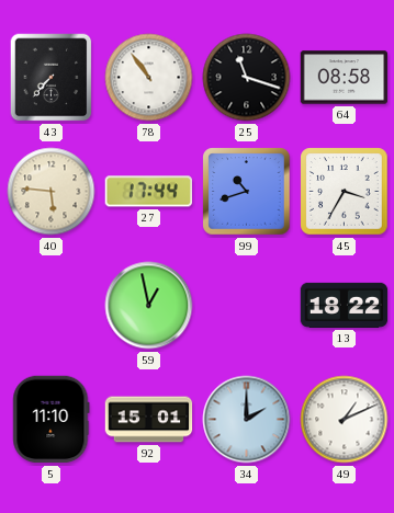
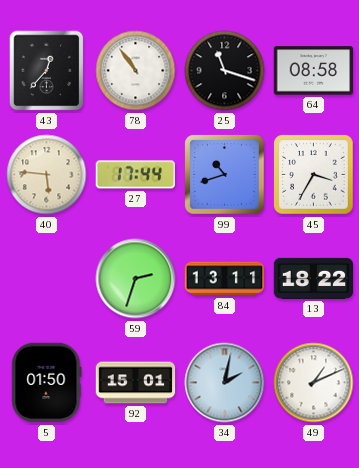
43: 7:37 -> 12:37 (47, 71)
59: 12:58 -> 2:33 (136, 279)
84: none -> 13:11 (225, 279)
5: 11:10 -> 01:50 (47, 383)
34: 2:00 -> 2:02 (225, 383)
